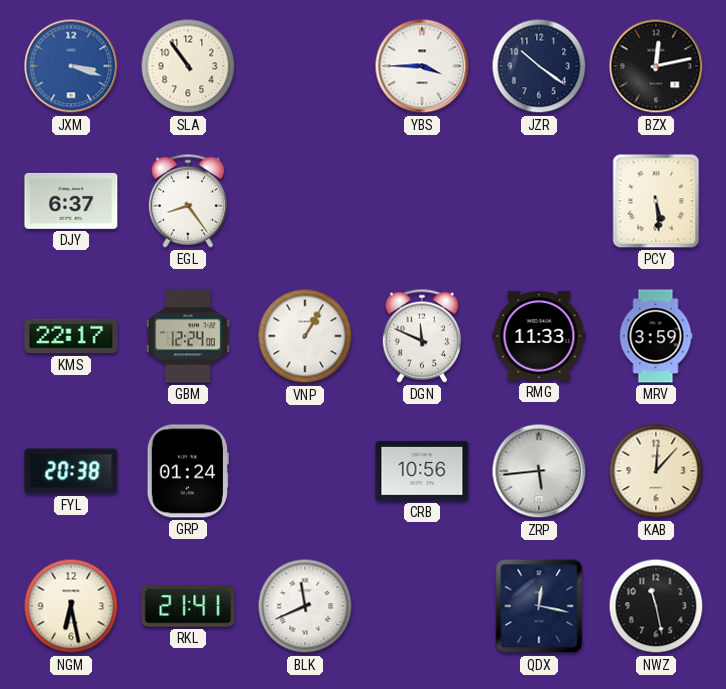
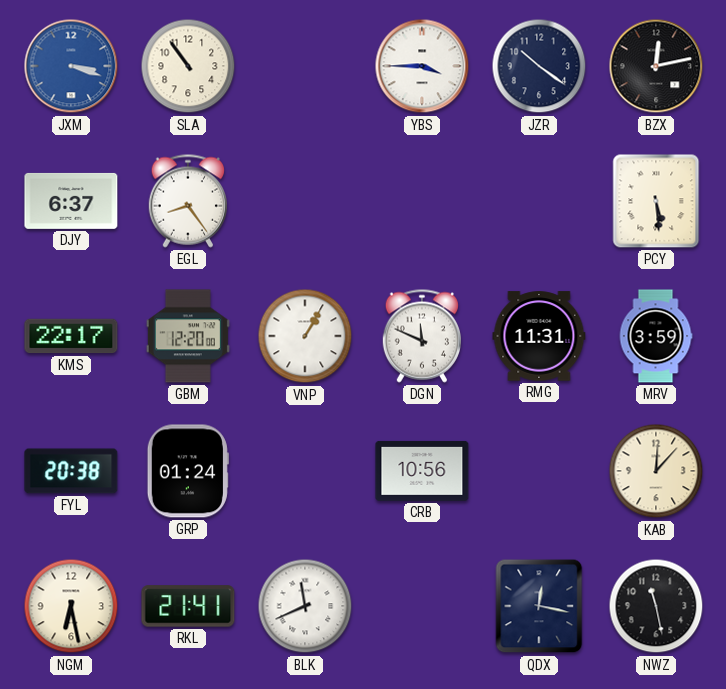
GBM: 12:24 -> 12:20 (188, 336)
RMG: 11:33 -> 11:31 (539, 336)
ZRP: 5:44 -> none (539, 471)
